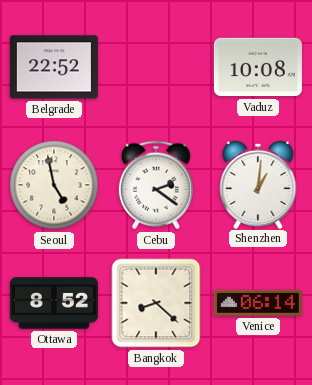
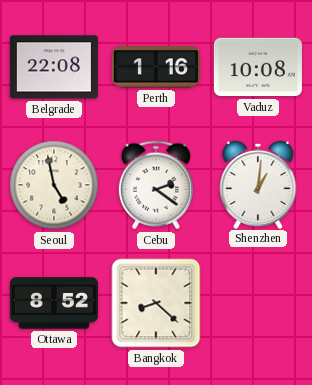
Belgrade: 22:52 -> 22:08 (54, 67)
Perth: none -> 1:16 (156, 67)
Venice: 06:14 -> none (258, 303)
